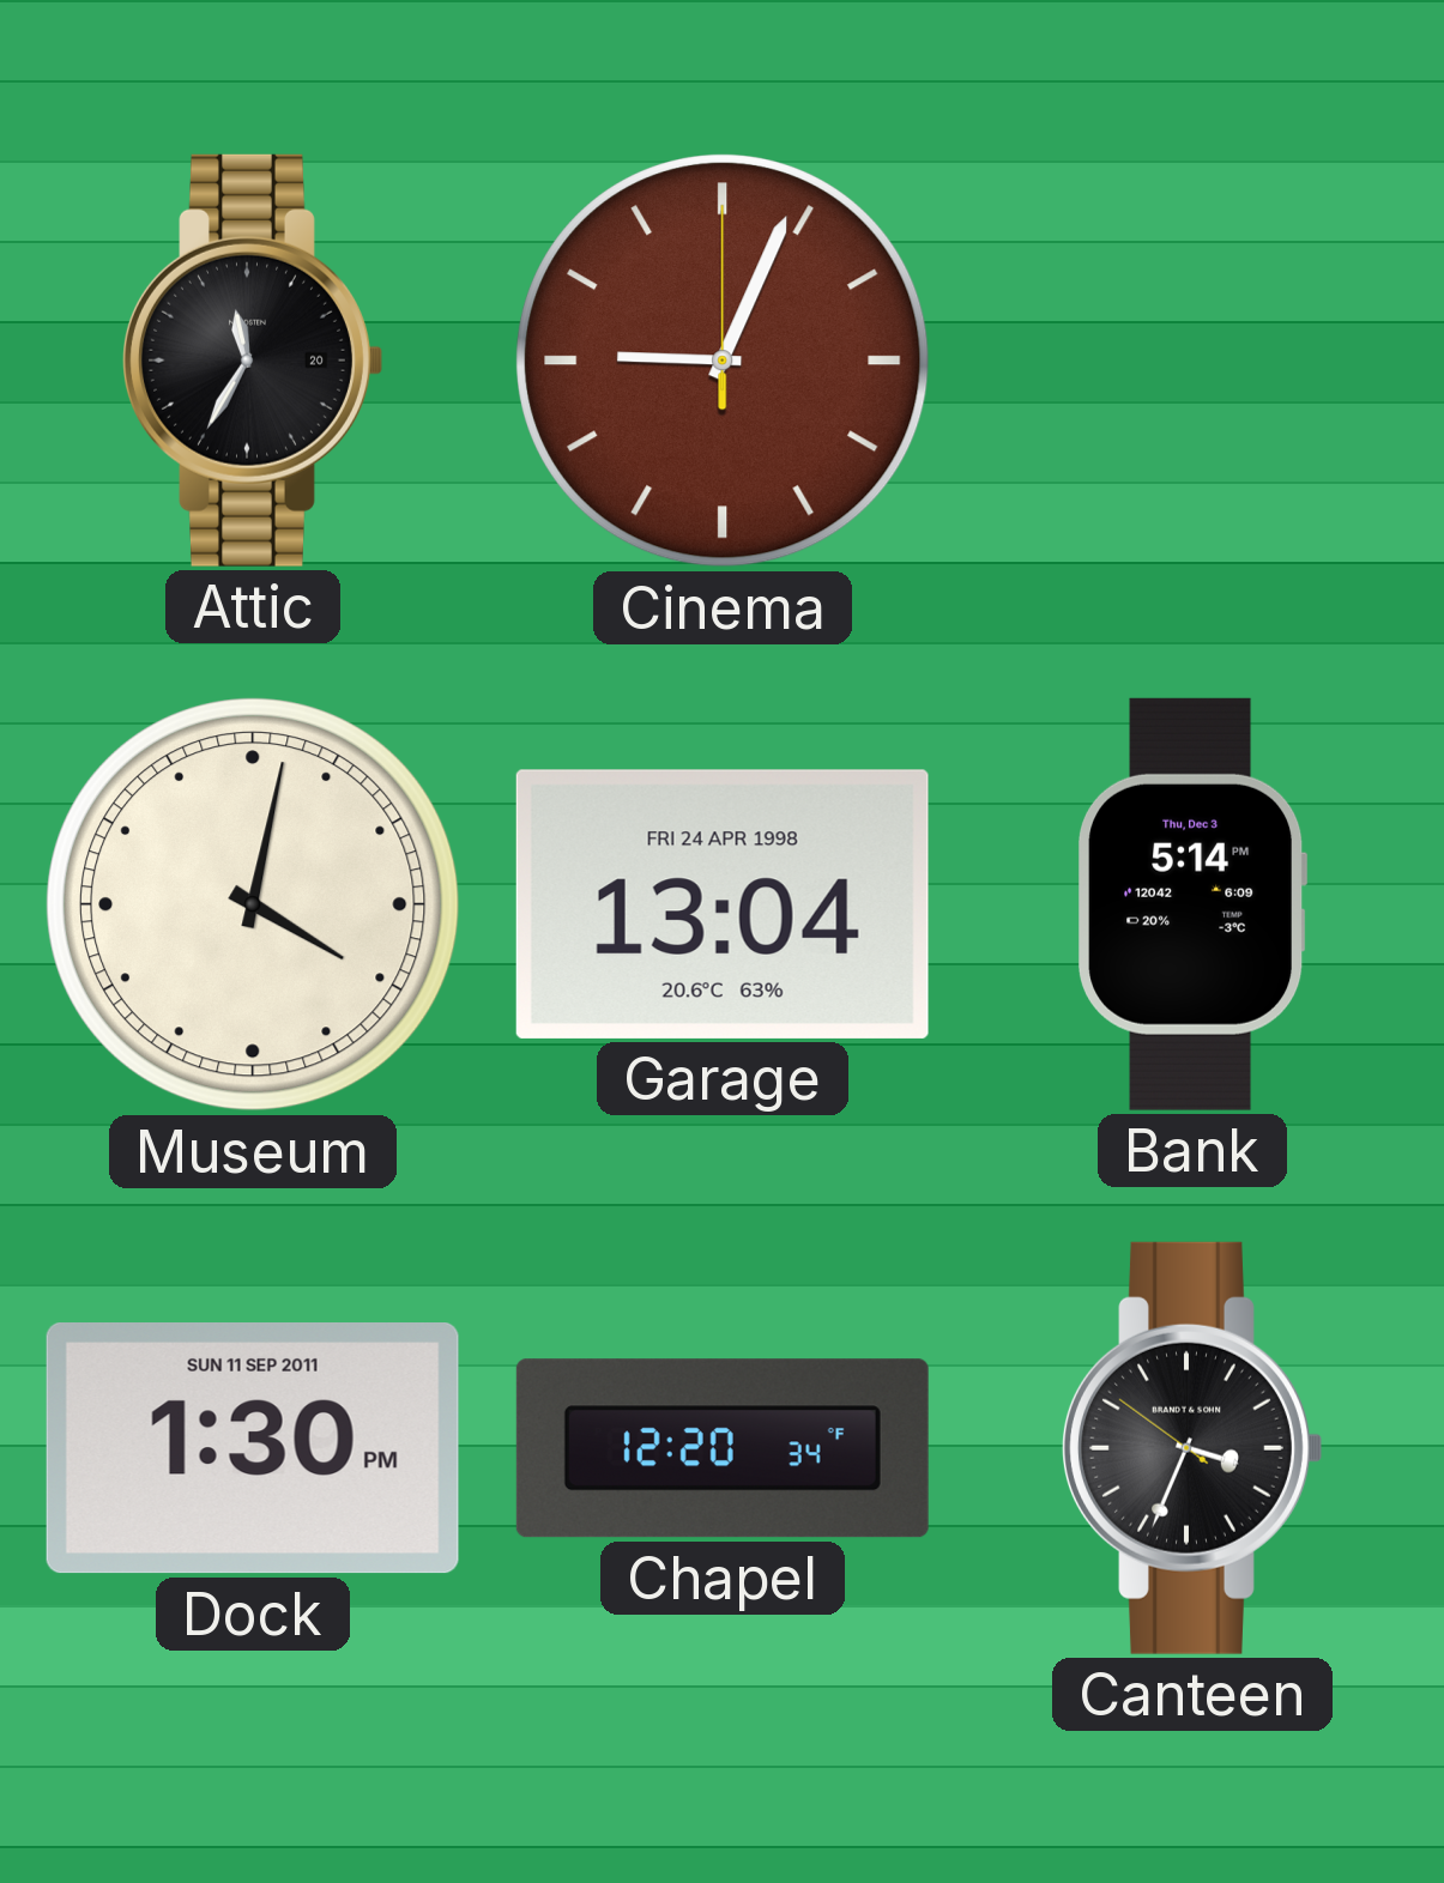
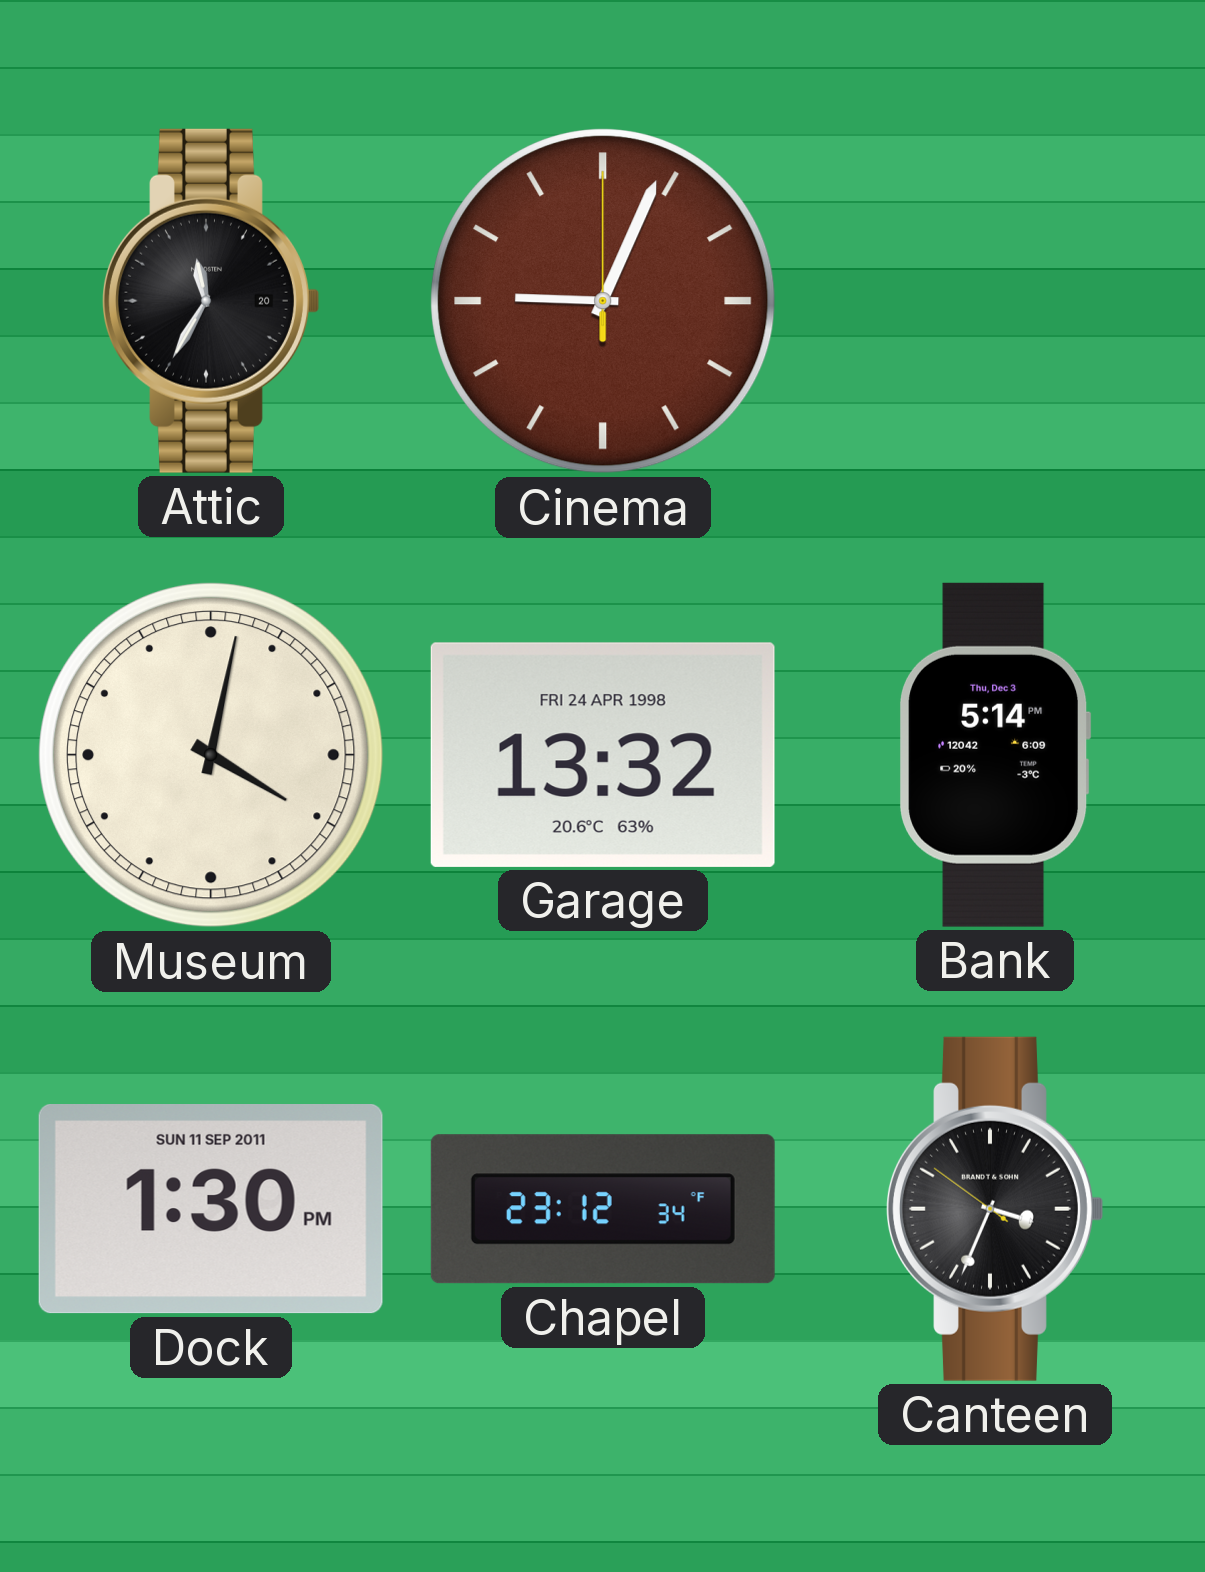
Garage: 13:04 -> 13:32 (603, 755)
Chapel: 12:20 -> 23:12 (603, 1209)
